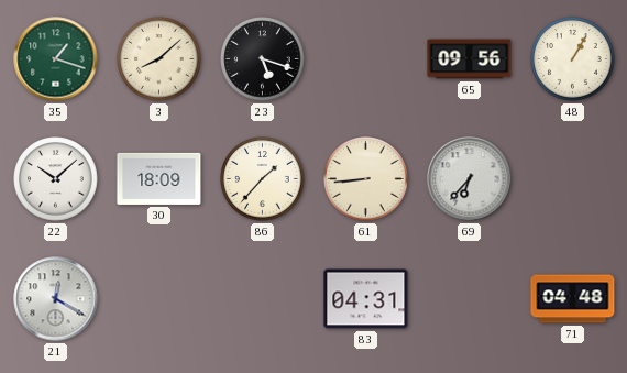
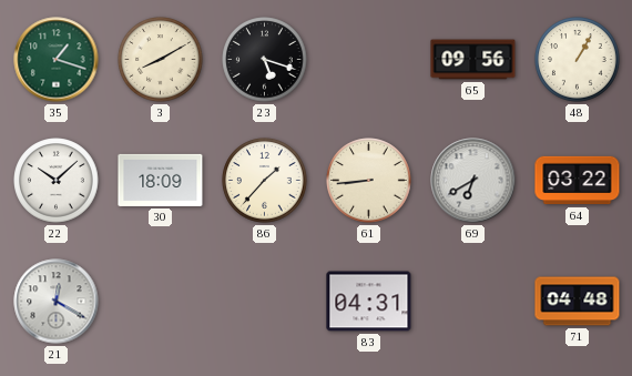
3: 8:08 -> 8:10 (161, 60)
69: 6:37 -> 6:40 (473, 181)
64: none -> 03:22 (578, 181)
